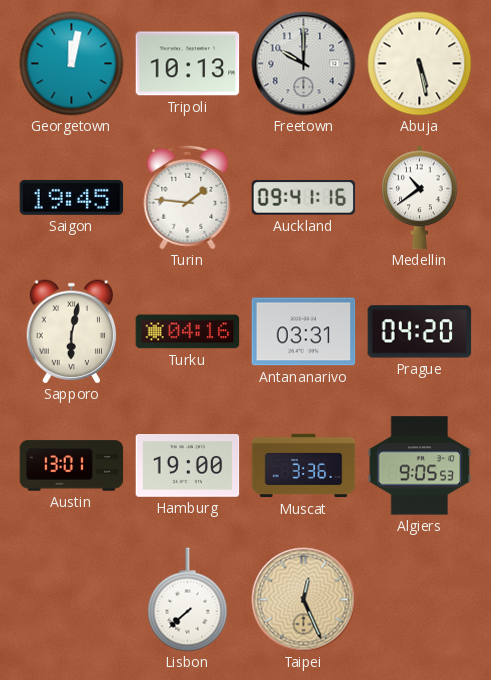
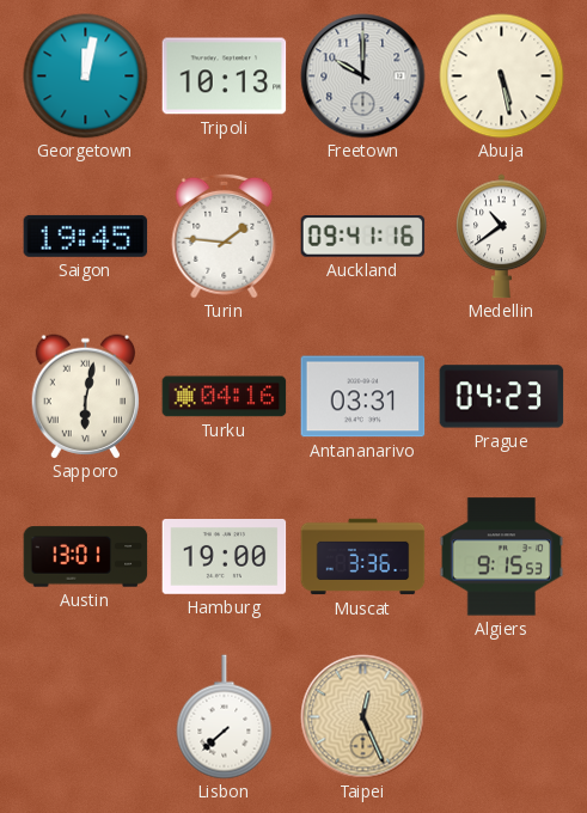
Prague: 04:20 -> 04:23 (502, 397)
Algiers: 9:05 -> 9:15 (502, 557)
